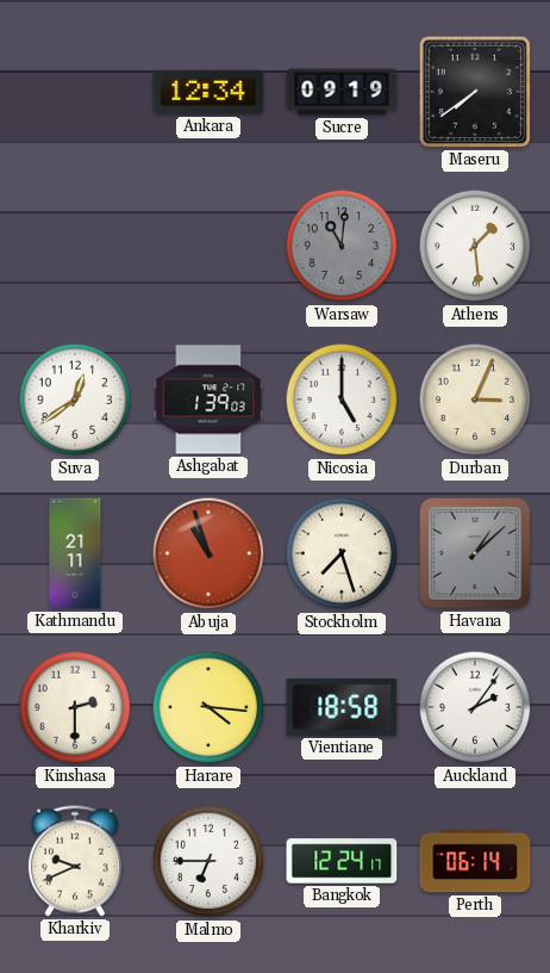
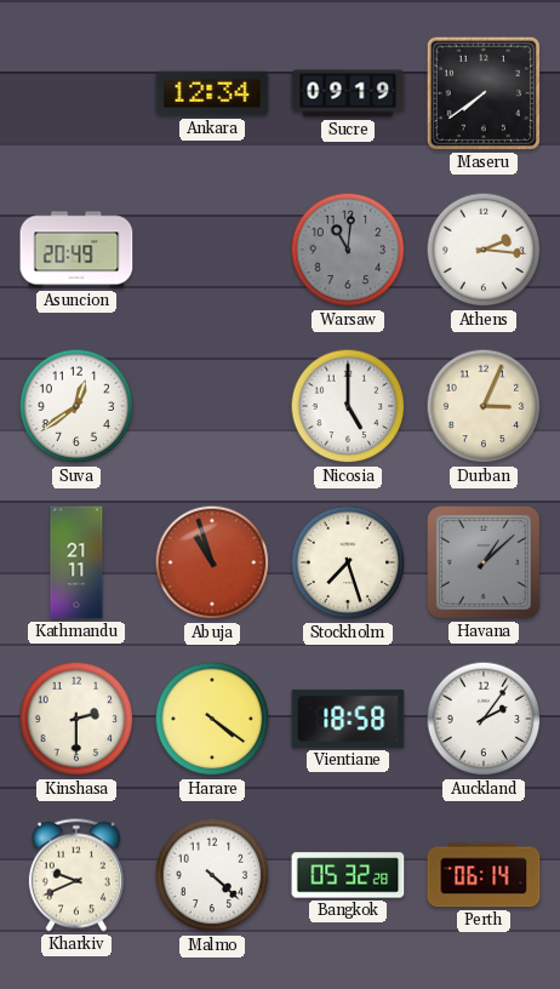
Asuncion: none -> 20:49 (76, 250)
Athens: 1:29 -> 2:16 (484, 250)
Ashgabat: 1:39 -> none (208, 399)
Harare: 4:16 -> 4:21 (212, 719)
Malmo: 6:45 -> 4:22 (212, 875)
Bangkok: 12:24 -> 05:32 (348, 875)
